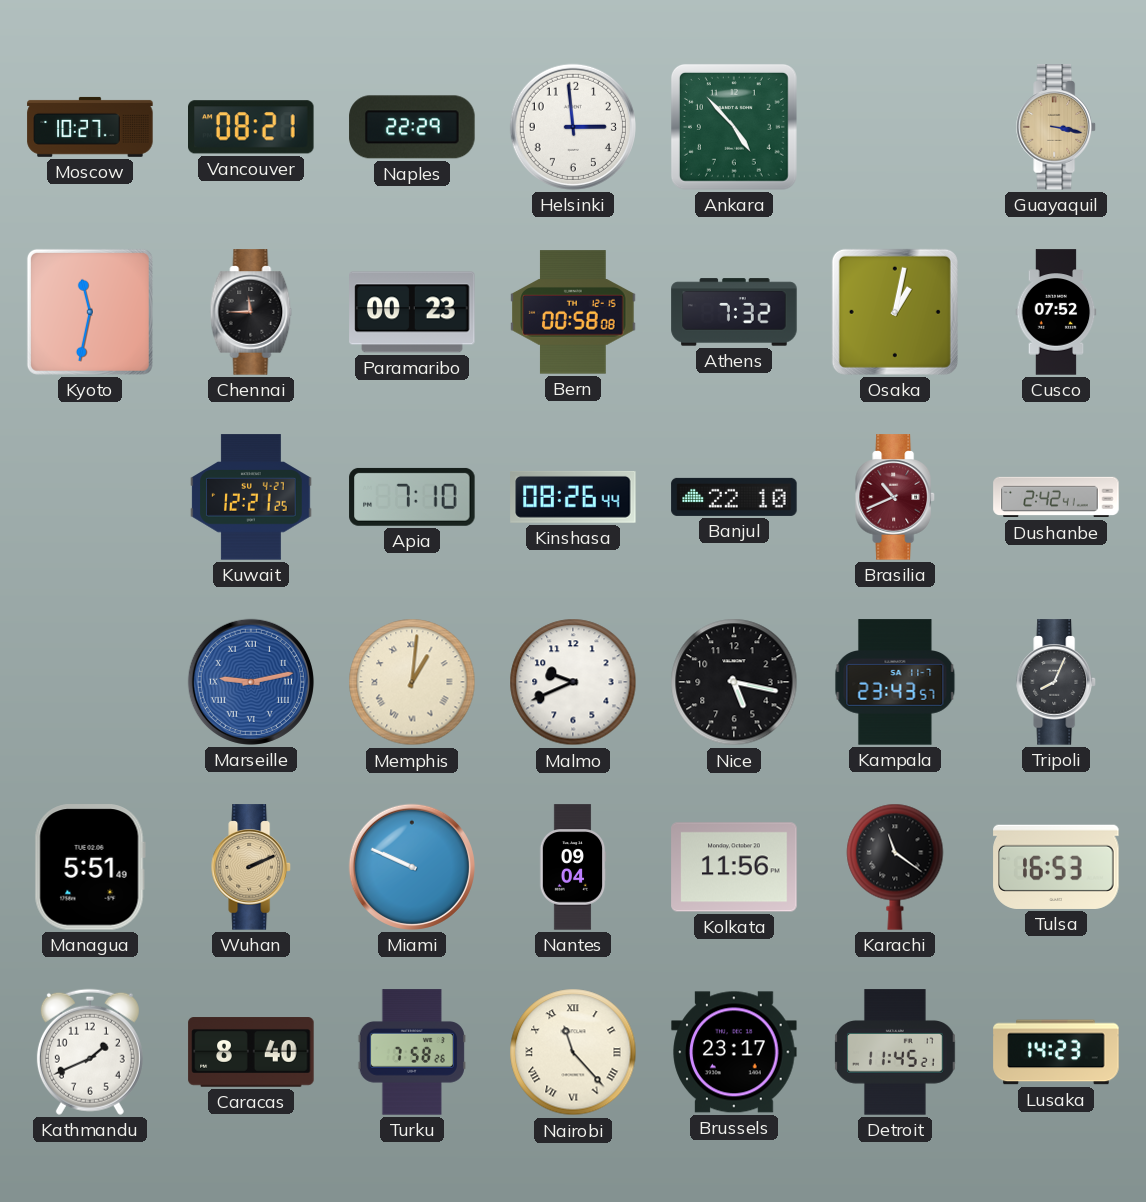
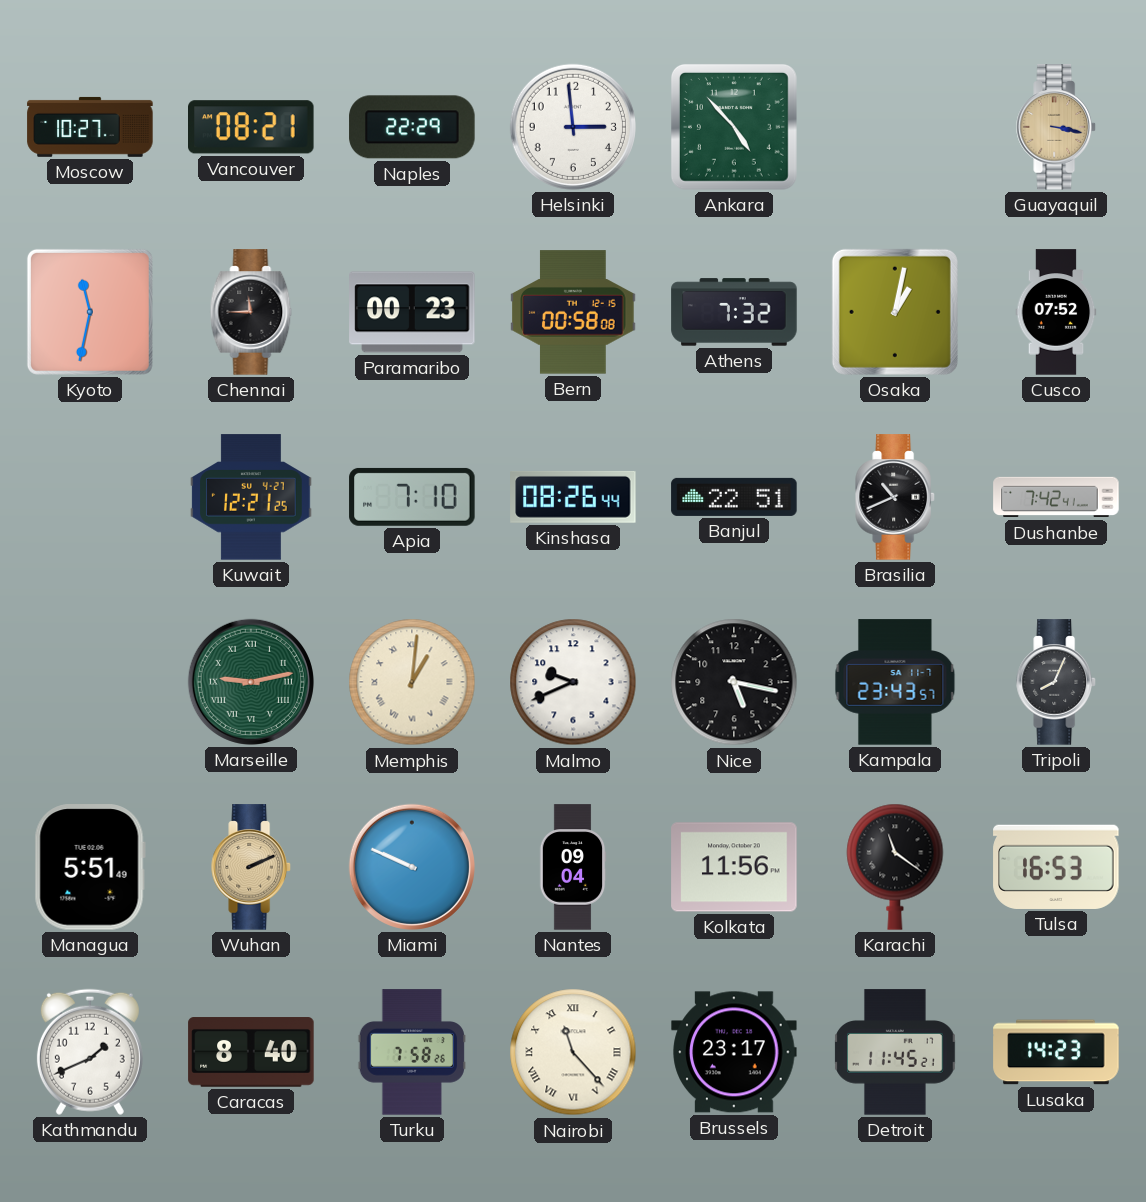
Banjul: 22:10 -> 22:51 (734, 497)
Brasilia dial: burgundy -> black (895, 497)
Dushanbe: 2:42 -> 7:42 (1056, 497)
Marseille dial: blue -> green (251, 682)
